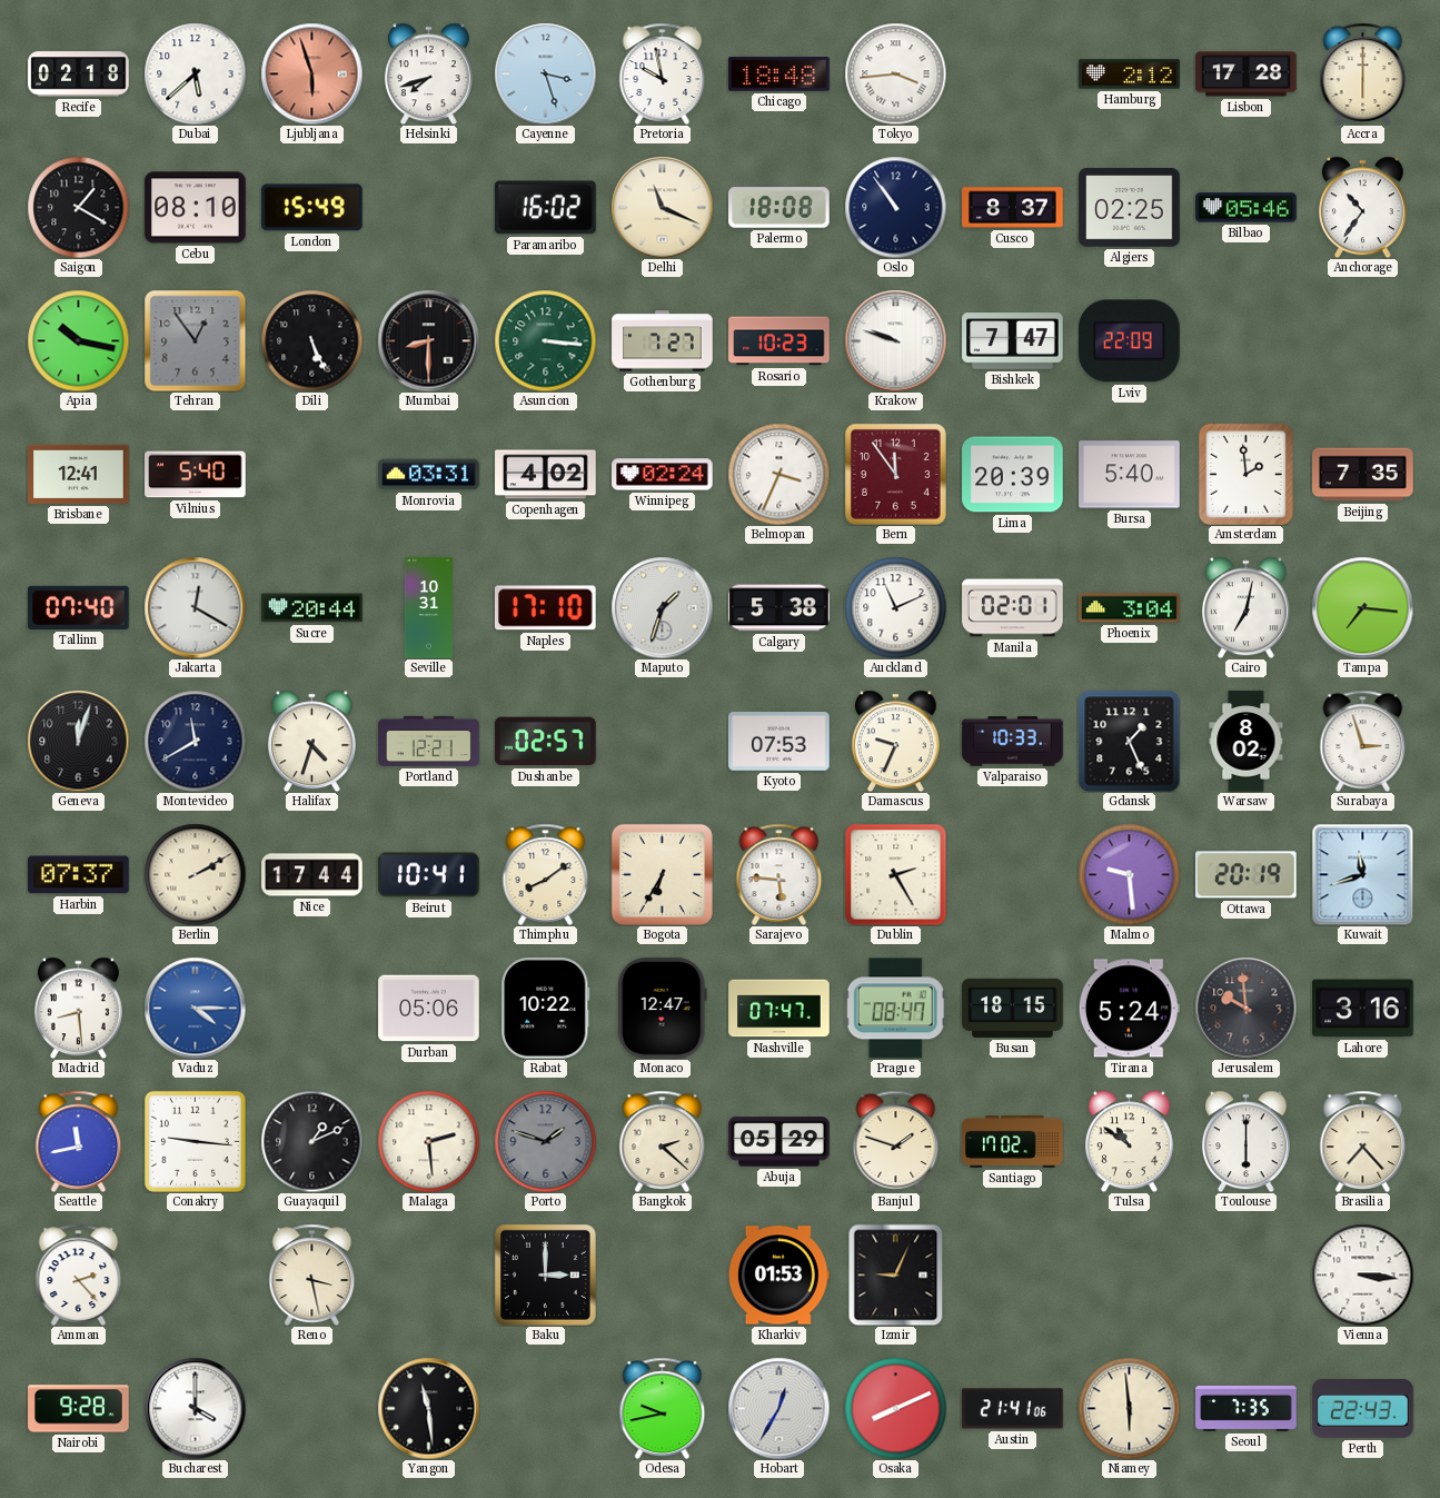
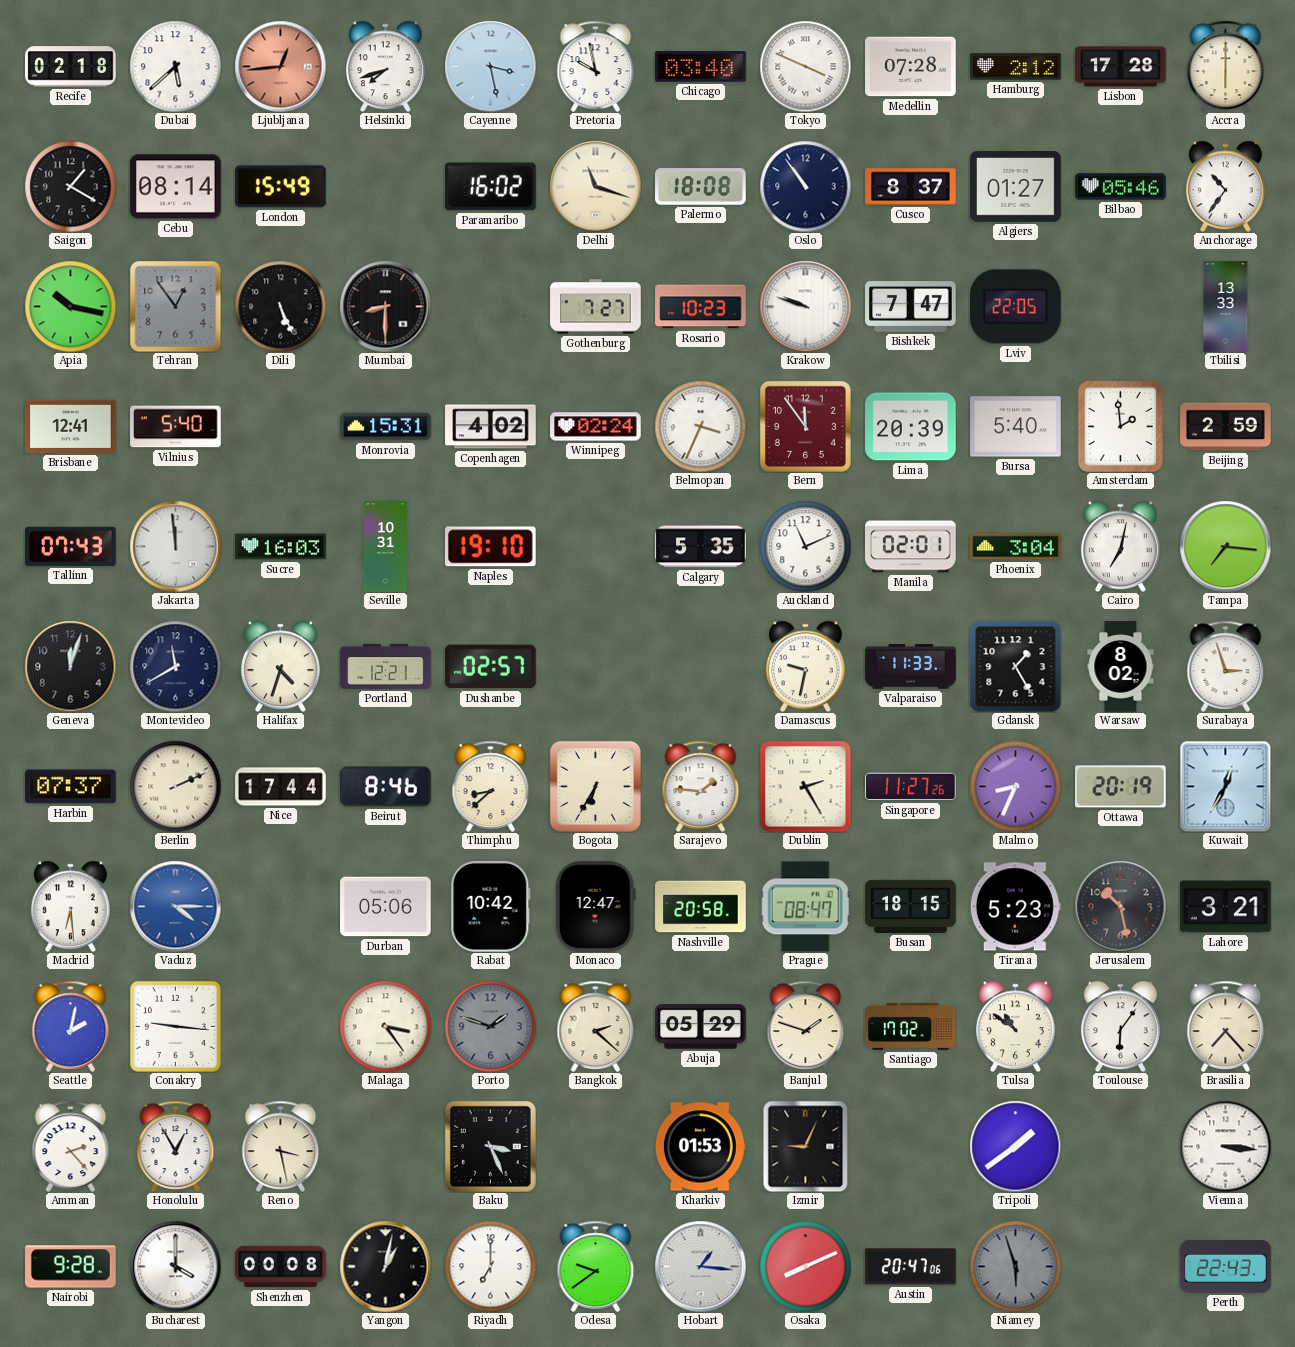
Ljubljana: 5:57 -> 12:44 (280, 66)
Cayenne: 3:27 -> 3:28 (490, 66)
Chicago: 18:48 -> 03:40 (701, 67)
Tokyo: 3:44 -> 3:49 (805, 66)
Medellin: none -> 07:28 (911, 67)
Cebu: 08:10 -> 08:14 (176, 187)
Delhi: 11:19 -> 11:18 (595, 186)
Algiers: 02:25 -> 01:27 (1016, 187)
Asuncion: 3:16 -> none (545, 340)
Lviv: 22:09 -> 22:05 (1016, 307)
Tbilisi: none -> 13:33 (1226, 307)
Monrovia: 03:31 -> 15:31 (386, 427)
Beijing: 7:35 -> 2:59 (1226, 427)
Tallinn: 07:40 -> 07:43 (71, 546)
Jakarta: 12:20 -> 11:59 (175, 546)
Sucre: 20:44 -> 16:03 (281, 547)
Naples: 17:10 -> 19:10 (490, 547)
Maputo: 1:33 -> none (662, 607)
Calgary: 5:38 -> 5:35 (701, 547)
Kyoto: 07:53 -> none (779, 742)
Damascus: 9:34 -> 9:32 (805, 666)
Valparaiso: 10:33 -> 11:33 (911, 667)
Gdansk: 1:26 -> 1:25 (1015, 666)
Berlin: 2:10 -> 2:11 (175, 786)
Beirut: 10:41 -> 8:46 (386, 787)
Thimphu: 8:09 -> 8:38 (491, 786)
Sarajevo: 5:46 -> 1:46 (701, 786)
Singapore: none -> 11:27 (911, 787)
Malmo: 9:29 -> 8:34 (1015, 786)
Kuwait: 11:42 -> 12:35 (1225, 786)
Madrid: 8:29 -> 6:29 (70, 906)
Rabat: 10:22 -> 10:42 (491, 907)
Nashville: 07:47 -> 20:58 (701, 907)
Tirana: 5:24 -> 5:23 (1015, 907)
Jerusalem: 9:59 -> 10:28 (1120, 906)
Lahore: 3:16 -> 3:21 (1226, 907)
Seattle: 11:43 -> 2:02 (71, 1026)
Guayaquil: 1:11 -> none (311, 1141)
Malaga: 2:29 -> 3:24 (385, 1026)
Toulouse: 6:00 -> 6:06 (1120, 1026)
Honolulu: none -> 12:55 (176, 1146)
Baku: 3:00 -> 3:26 (490, 1146)
Tripoli: none -> 1:39 (1015, 1146)
Shenzhen: none -> 00:08 (281, 1267)
Yangon: 11:29 -> 1:02 (385, 1266)
Riyadh: none -> 7:00 (490, 1266)
Odesa: 9:43 -> 9:39 (596, 1266)
Hobart: 12:35 -> 1:16 (700, 1266)
Austin: 21:41 -> 20:47 (911, 1267)
Niamey: 5:59 -> 5:57 (1015, 1266)
Niamey dial: cream -> grey (1015, 1266)
Seoul: 7:35 -> none (1247, 1408)
